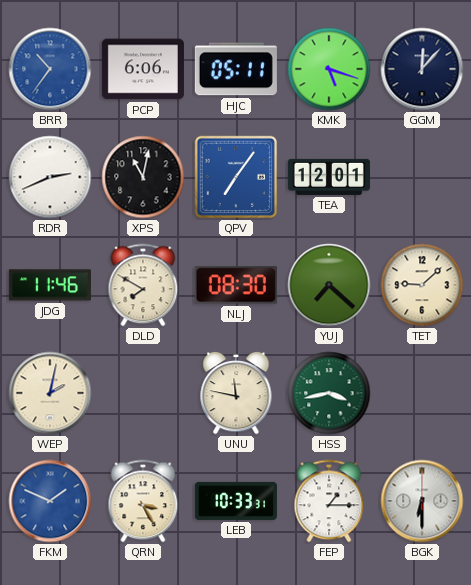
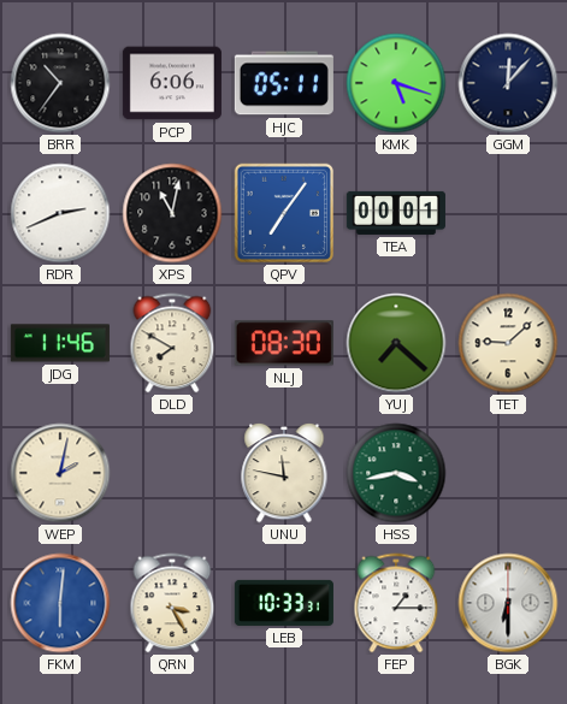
BRR dial: blue -> black (60, 83)
TEA: 12:01 -> 00:01 (396, 213)
FKM: 1:49 -> 6:01 (60, 603)
